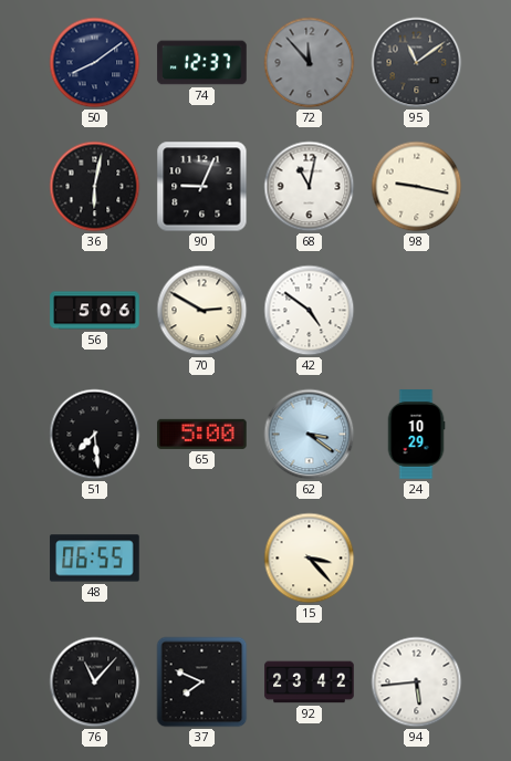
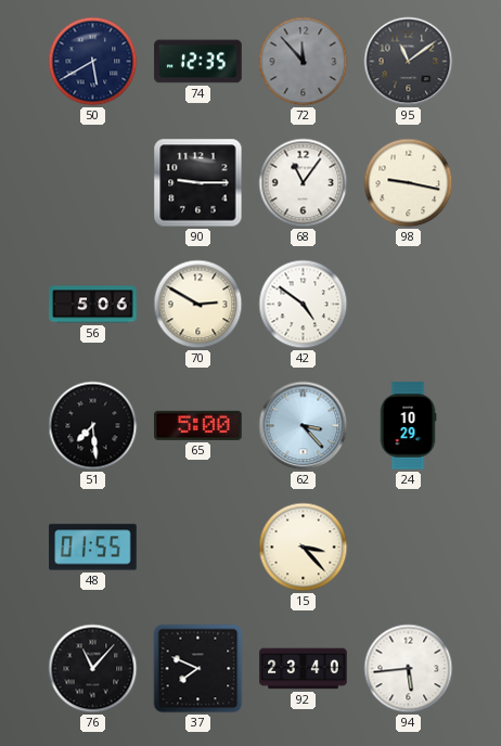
50: 8:09 -> 5:40 (93, 62)
74: 12:37 -> 12:35 (198, 62)
36: 6:02 -> none (95, 187)
90: 9:04 -> 9:15 (198, 183)
68: 11:02 -> 11:06 (304, 183)
62: 3:21 -> 3:23 (304, 426)
48: 06:55 -> 01:55 (93, 548)
92: 23:42 -> 23:40 (304, 669)
